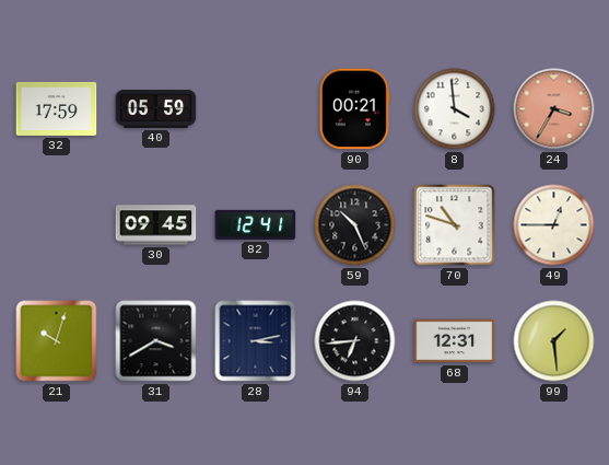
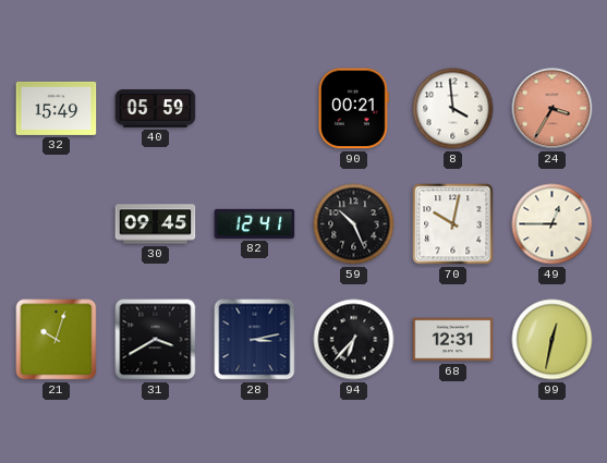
32: 17:59 -> 15:49 (57, 108)
70: 10:48 -> 10:02 (453, 224)
94: 6:44 -> 6:37 (354, 340)
99: 1:29 -> 12:32 (553, 340)
